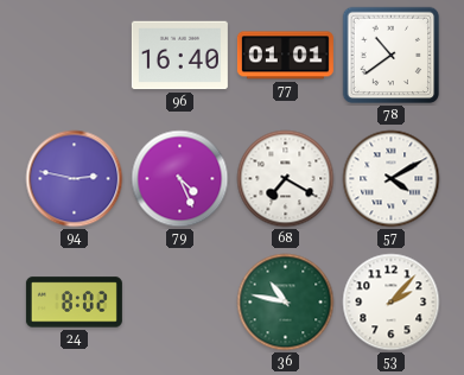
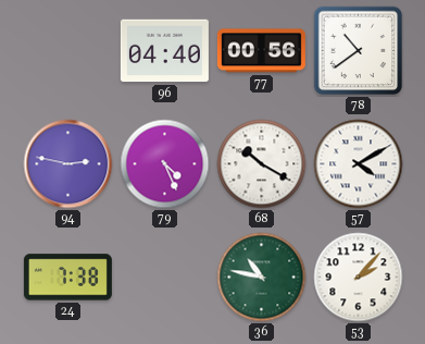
96: 16:40 -> 04:40 (164, 51)
77: 01:01 -> 00:56 (261, 51)
68: 7:20 -> 10:20 (262, 164)
24: 8:02 -> 7:38 (67, 278)
